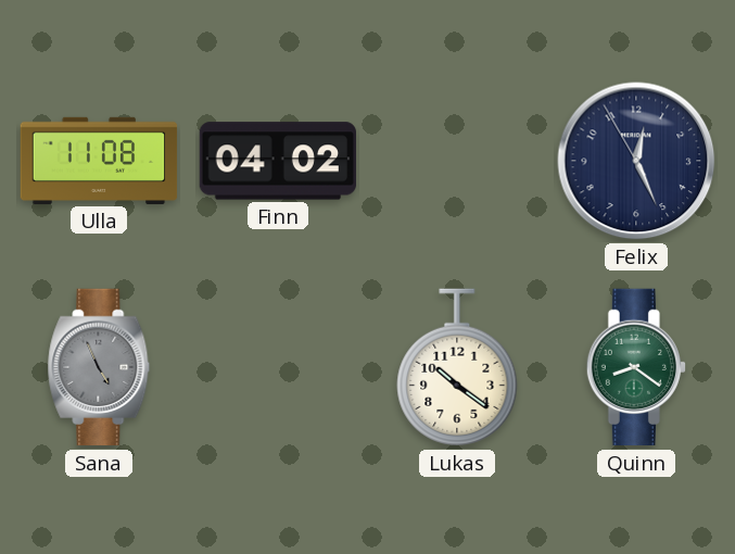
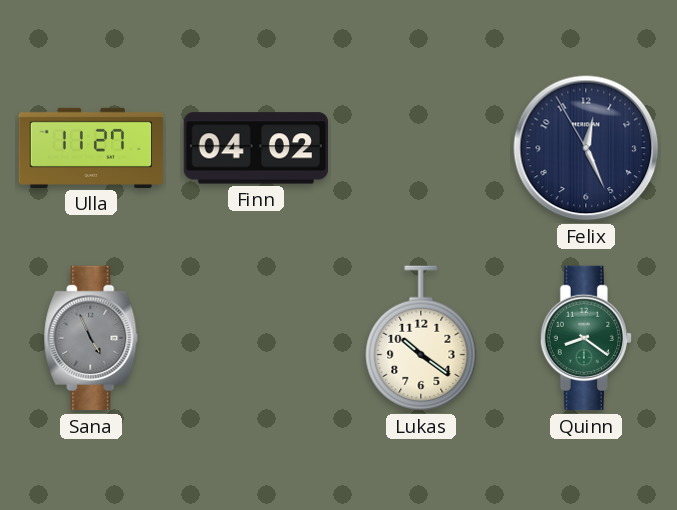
Ulla: 11:08 -> 11:27 (91, 148)
